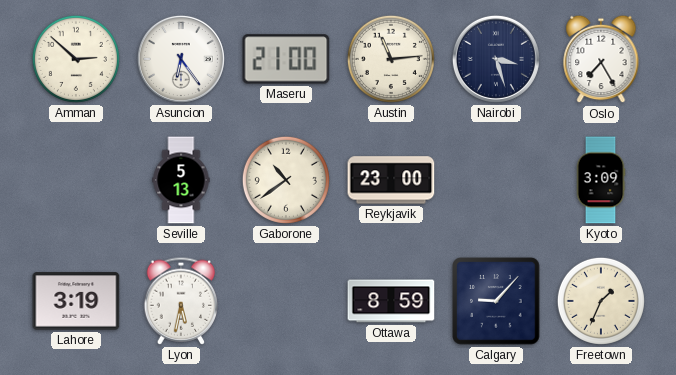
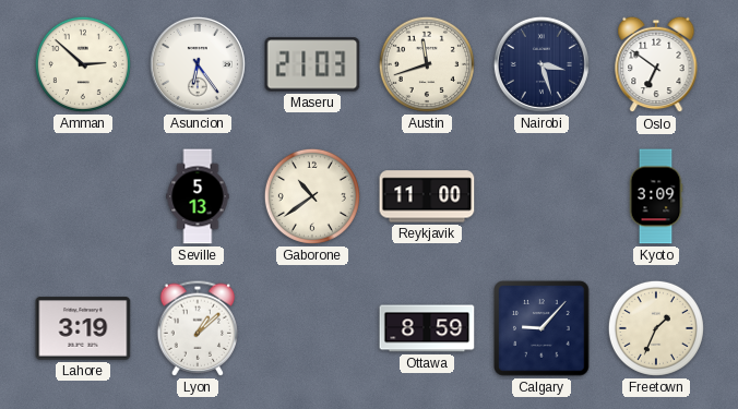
Maseru: 21:00 -> 21:03 (312, 64)
Austin: 11:14 -> 11:42 (427, 64)
Oslo: 7:25 -> 6:51 (656, 64)
Reykjavik: 23:00 -> 11:00 (427, 196)
Lyon: 5:32 -> 1:08 (198, 328)
